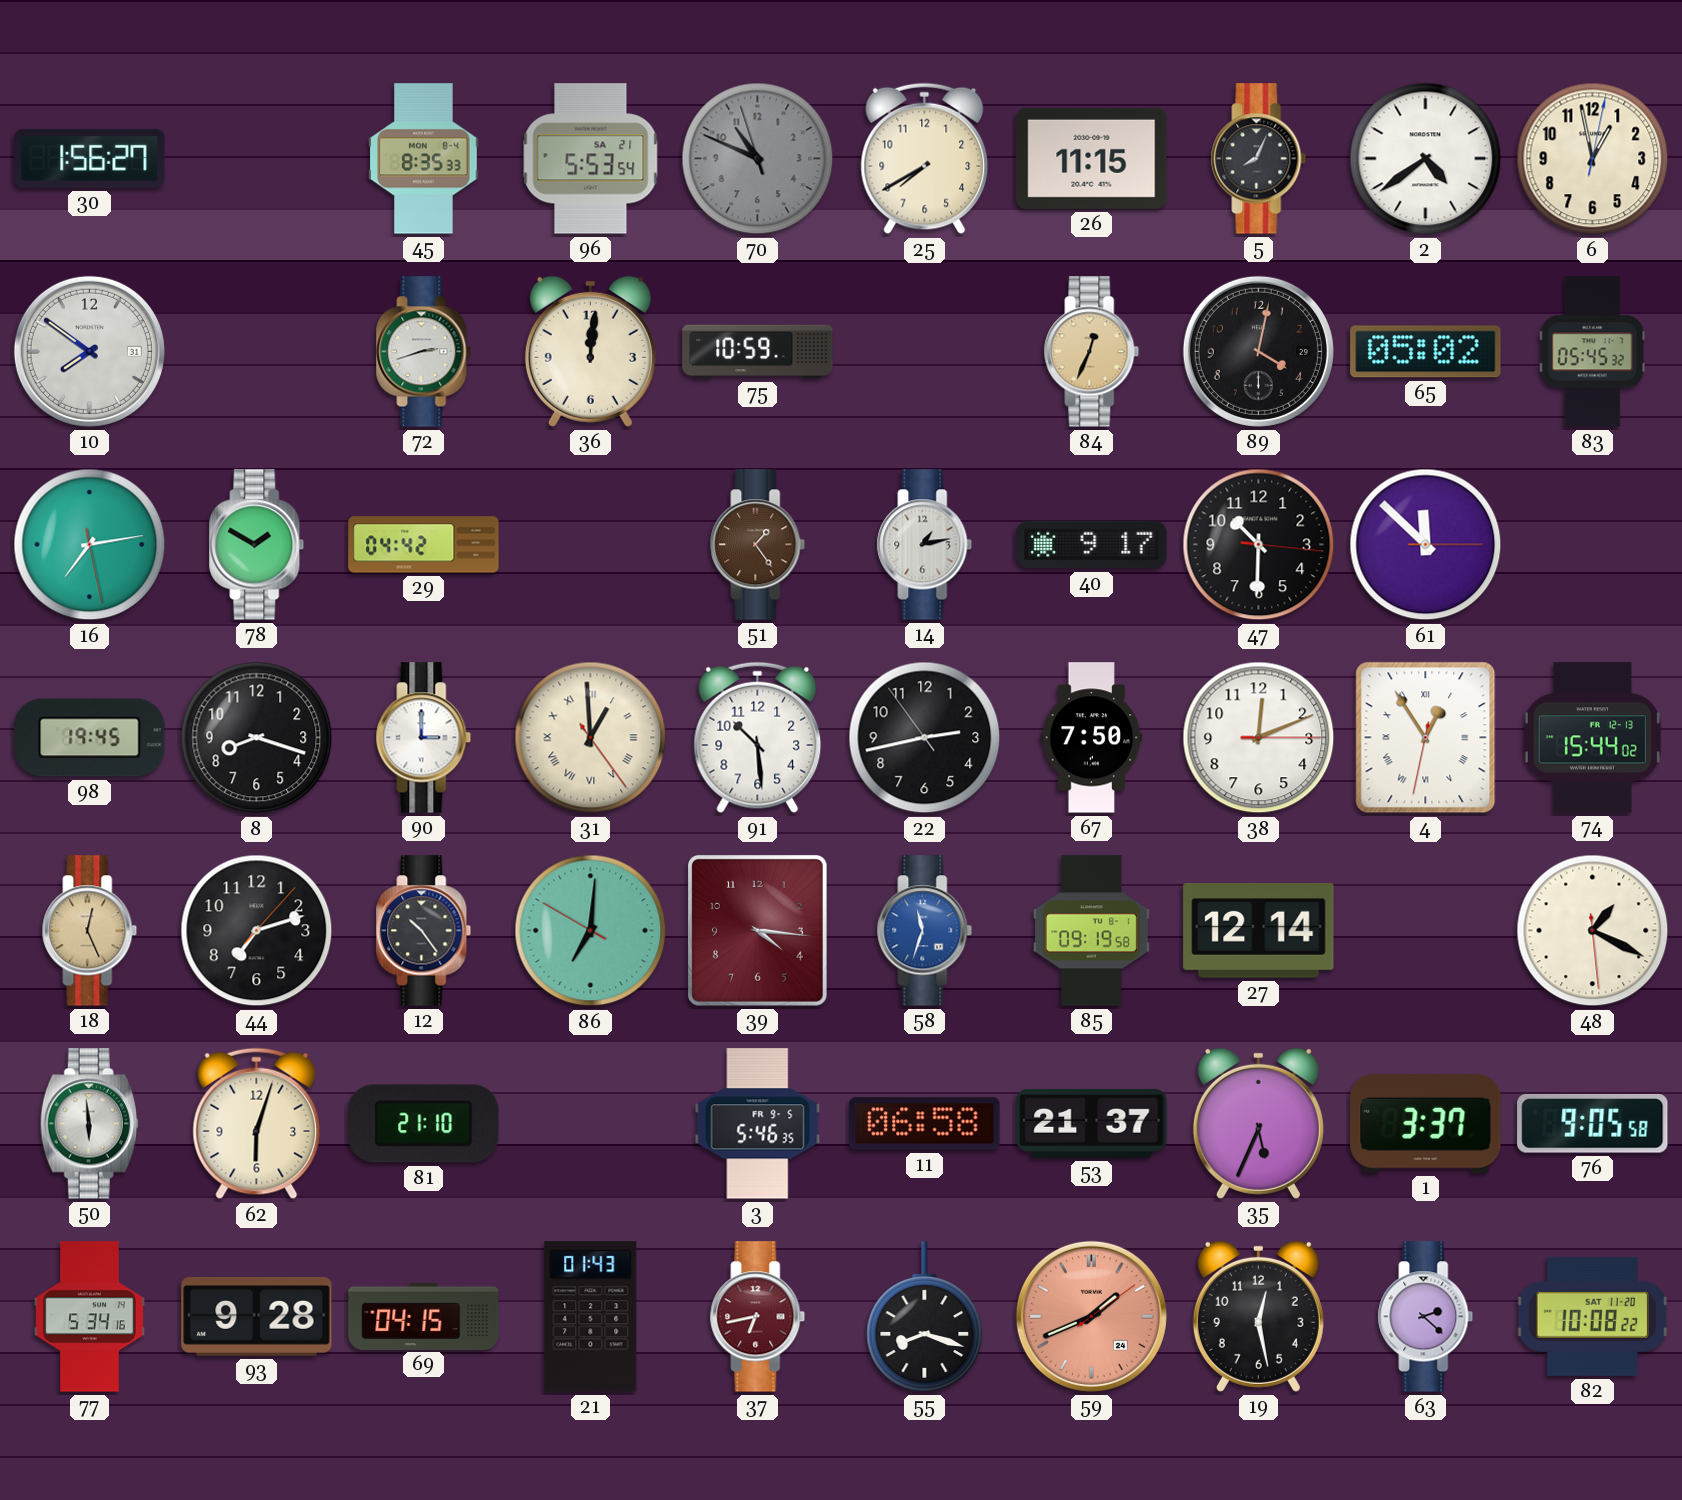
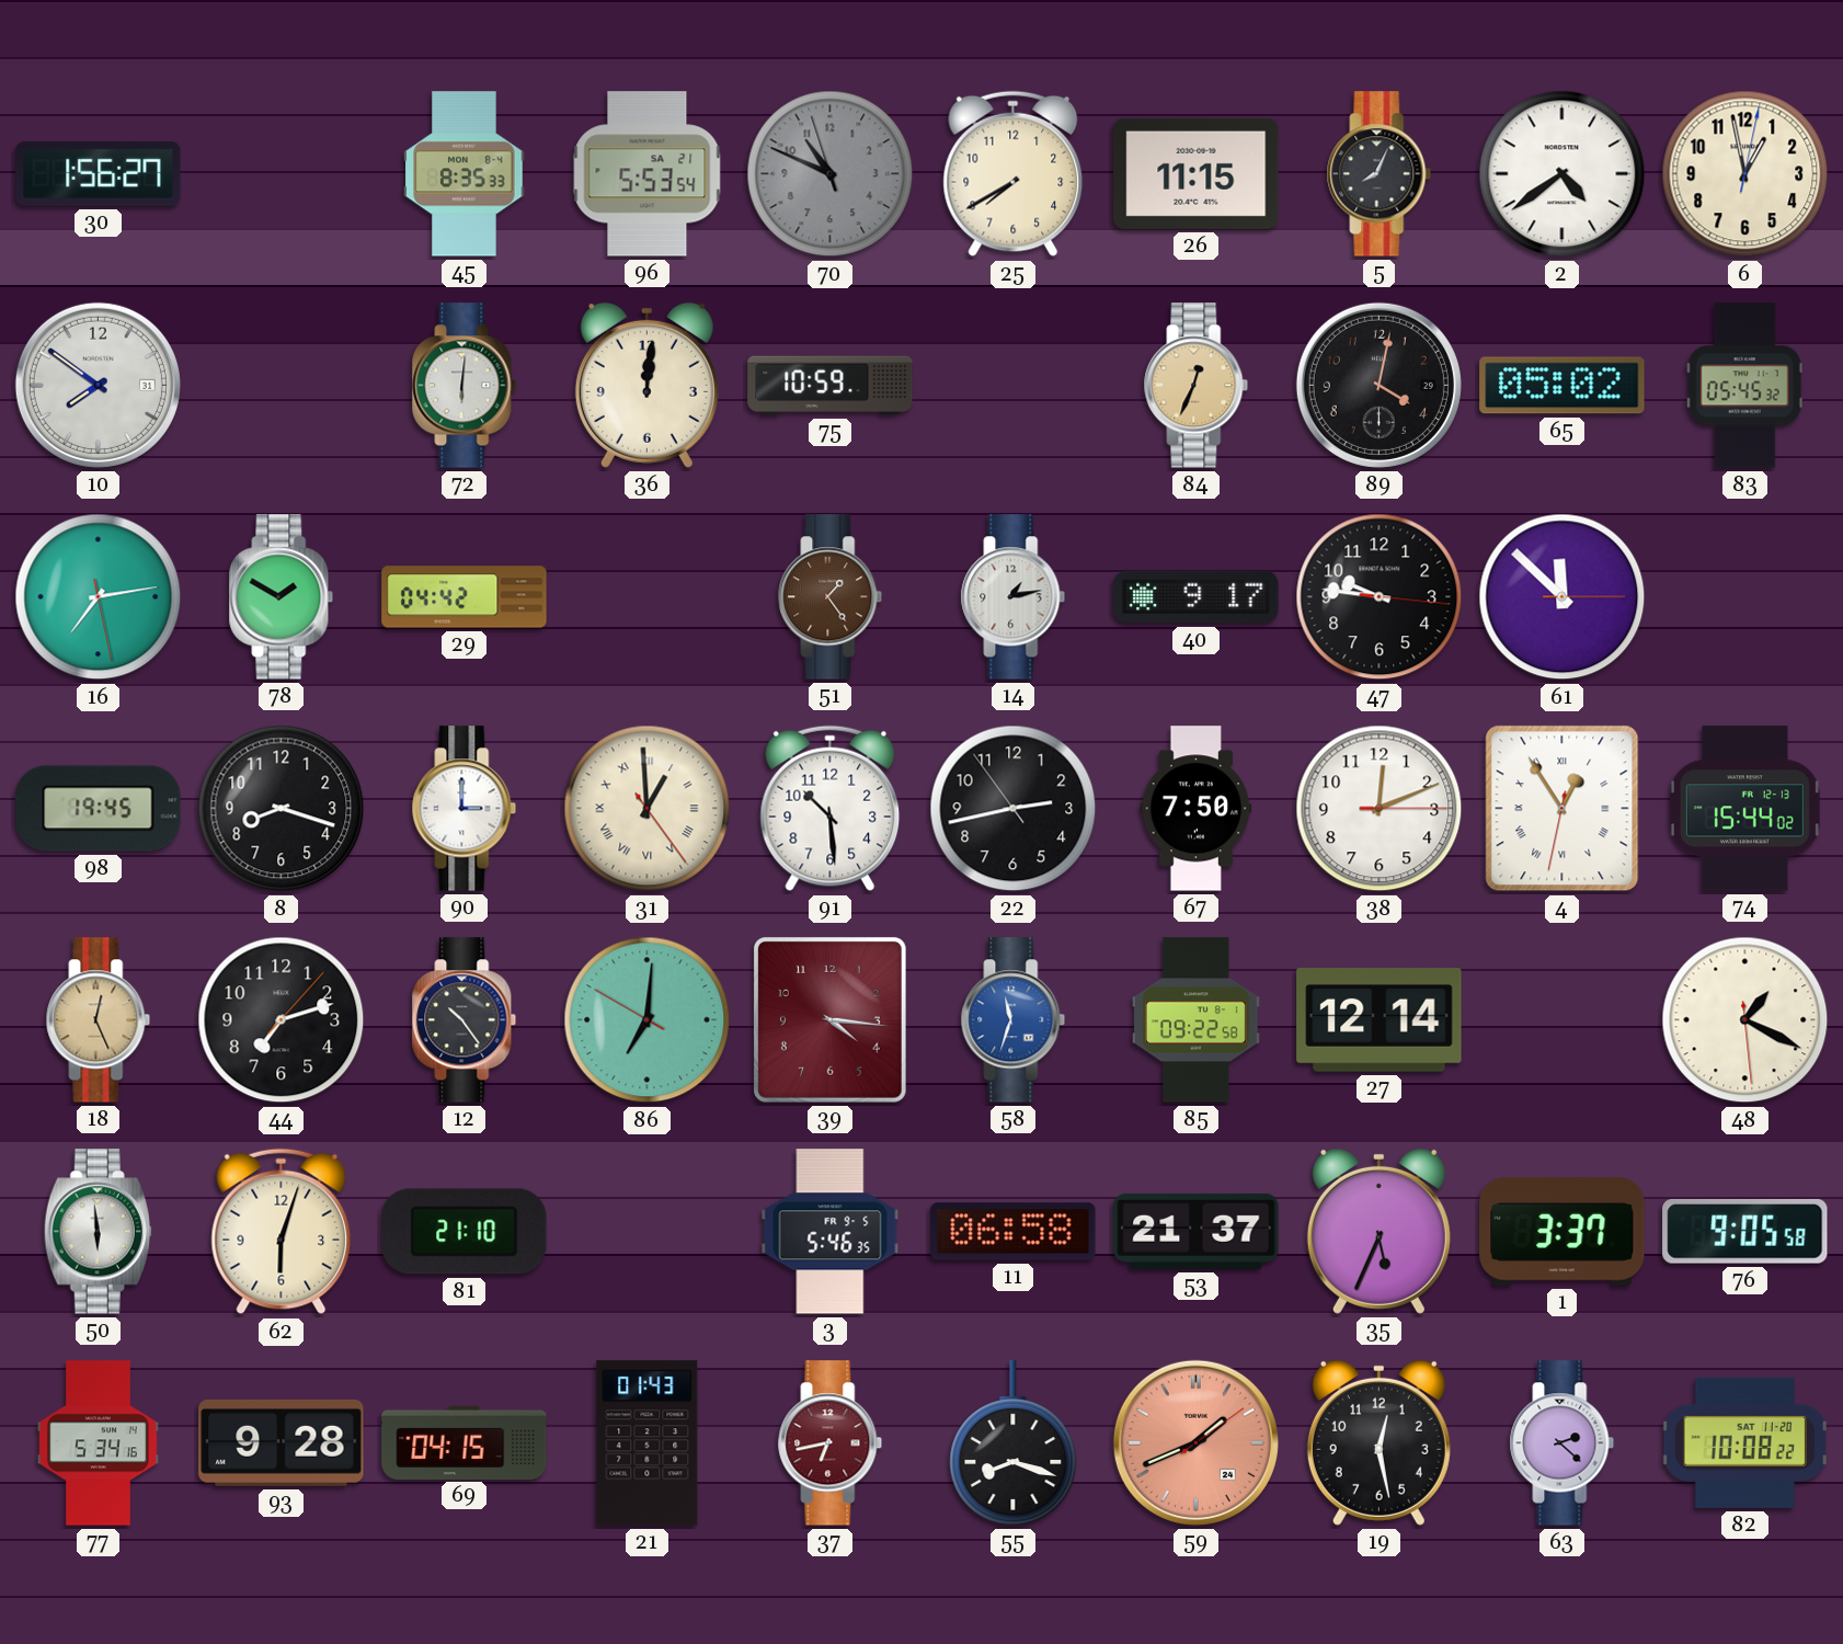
72: 2:42 -> 6:01 (465, 386)
47: 10:30 -> 9:46 (1380, 597)
85: 09:19 -> 09:22 (1195, 1020)
